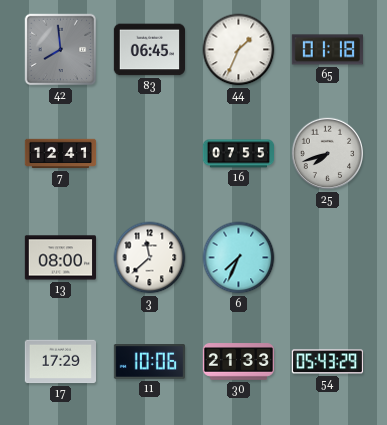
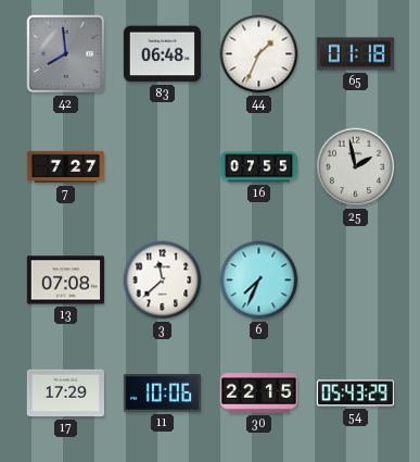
83: 06:45 -> 06:48 (162, 54)
7: 12:41 -> 7:27 (66, 167)
25: 7:42 -> 1:58 (356, 167)
13: 08:00 -> 07:08 (65, 280)
30: 21:33 -> 22:15 (259, 394)
